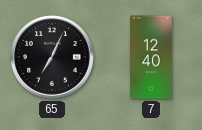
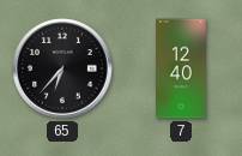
65: 7:04 -> 6:37 (63, 70)
